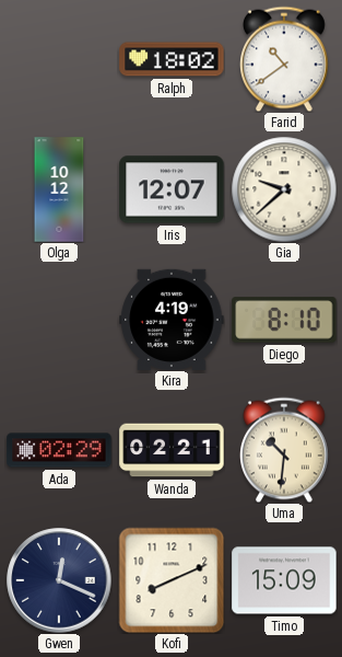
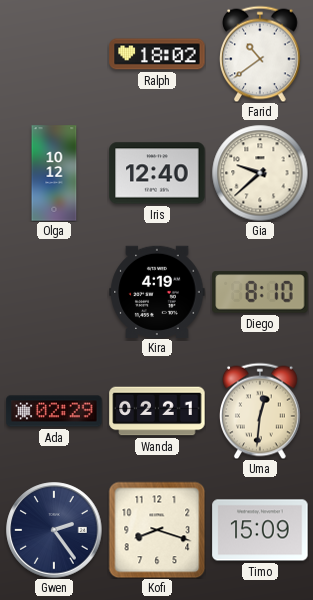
Iris: 12:07 -> 12:40 (157, 173)
Uma: 10:31 -> 12:31 (261, 411)
Gwen: 12:19 -> 2:24 (54, 530)
Kofi: 8:11 -> 8:18 (157, 530)
